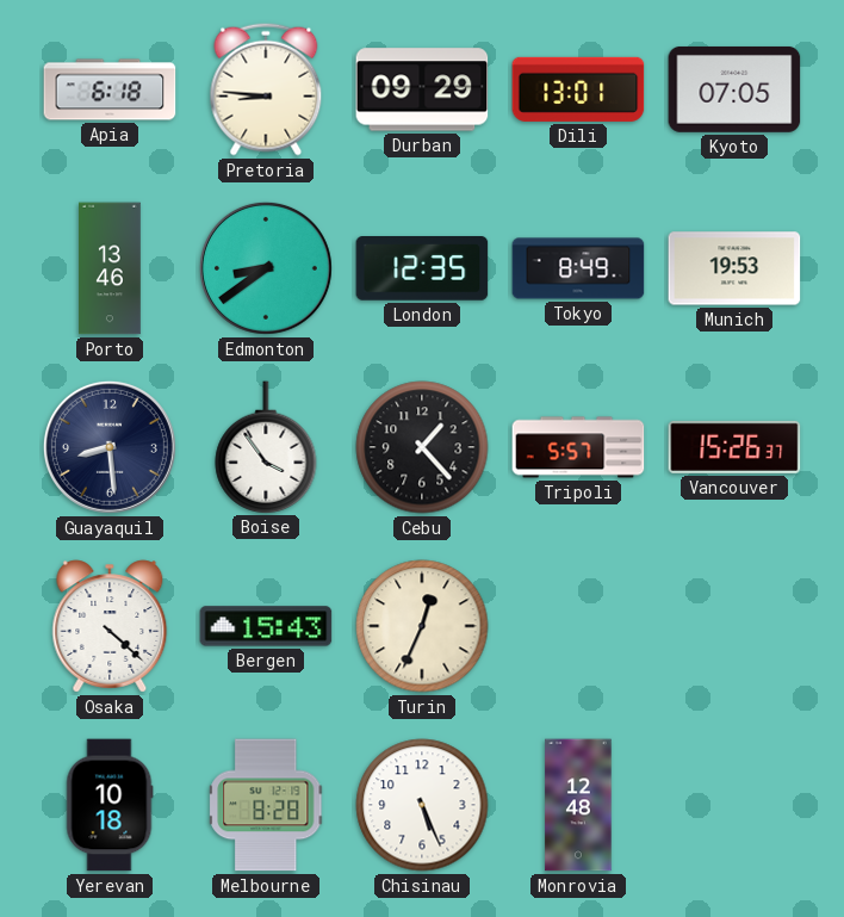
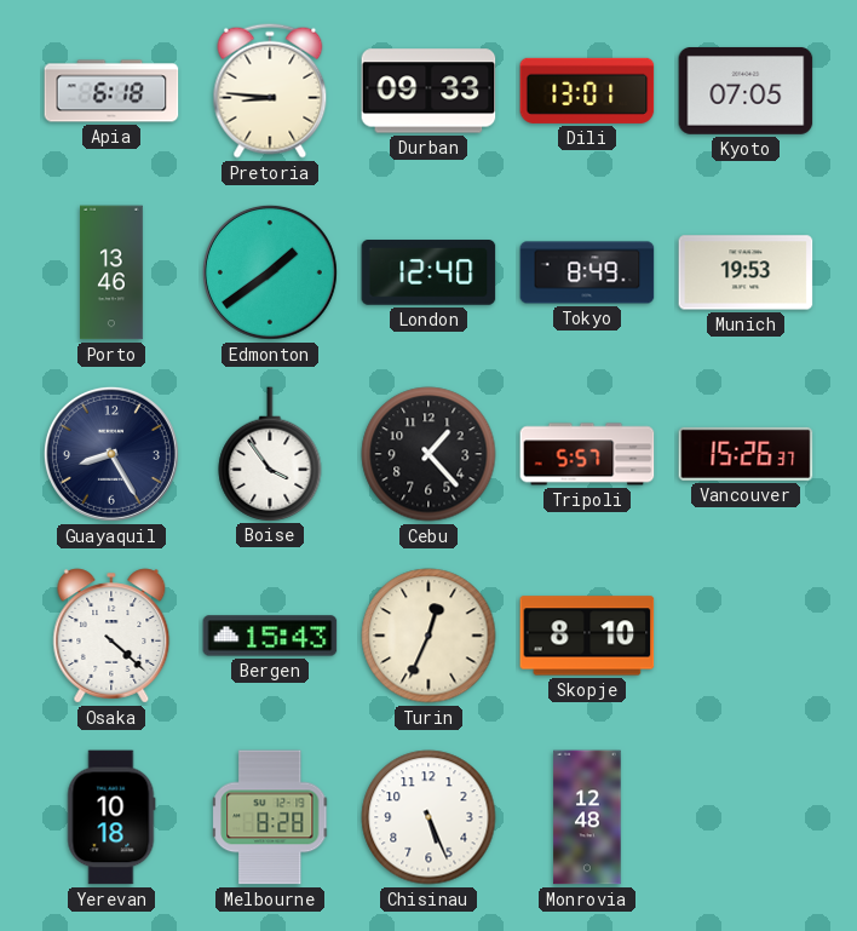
Durban: 09:29 -> 09:33 (428, 91)
Edmonton: 8:39 -> 1:39 (270, 272)
London: 12:35 -> 12:40 (428, 272)
Guayaquil: 8:29 -> 8:25 (111, 454)
Skopje: none -> 8:10 (587, 636)
